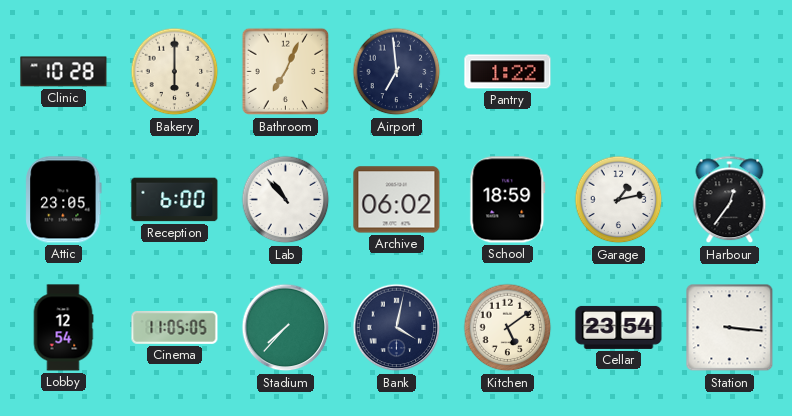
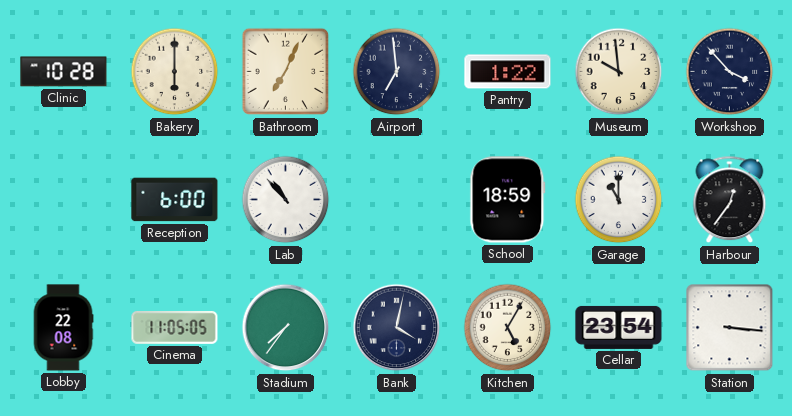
Museum: none -> 9:59 (619, 72)
Workshop: none -> 3:53 (730, 72)
Attic: 23:05 -> none (64, 200)
Archive: 06:02 -> none (397, 200)
Garage: 1:13 -> 11:00 (619, 200)
Lobby: 12:54 -> 22:08 (63, 328)
Stadium: 7:37 -> 7:36 (286, 328)
Kitchen: 5:09 -> 5:05 (508, 328)
